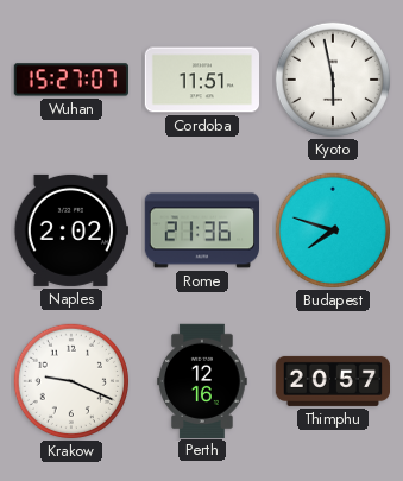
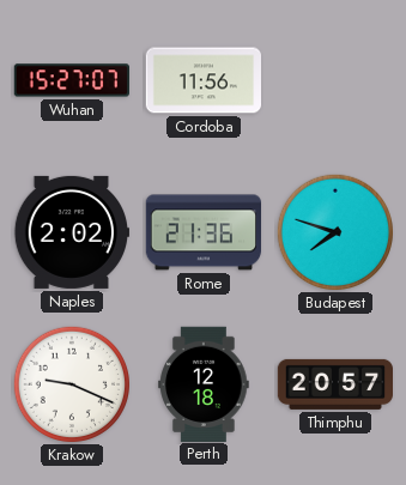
Cordoba: 11:51 -> 11:56 (202, 80)
Kyoto: 5:58 -> none (332, 78)
Perth: 12:16 -> 12:18 (204, 383)
